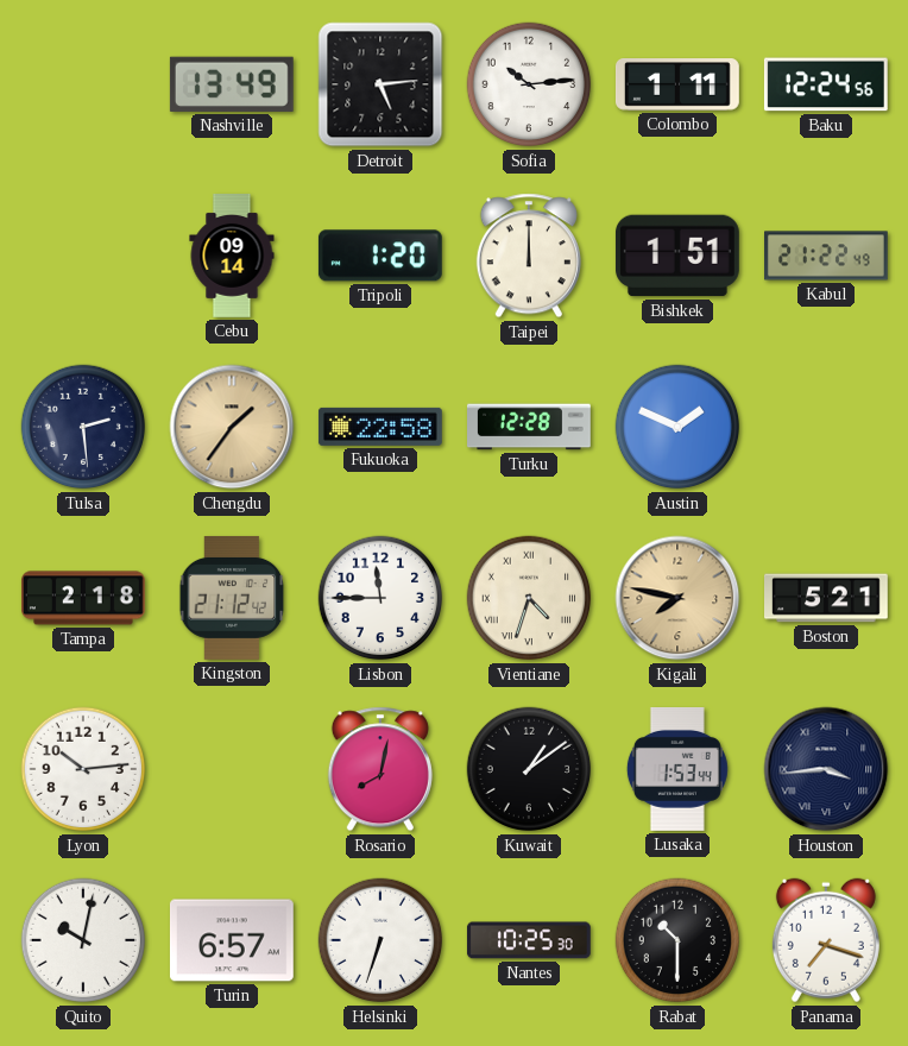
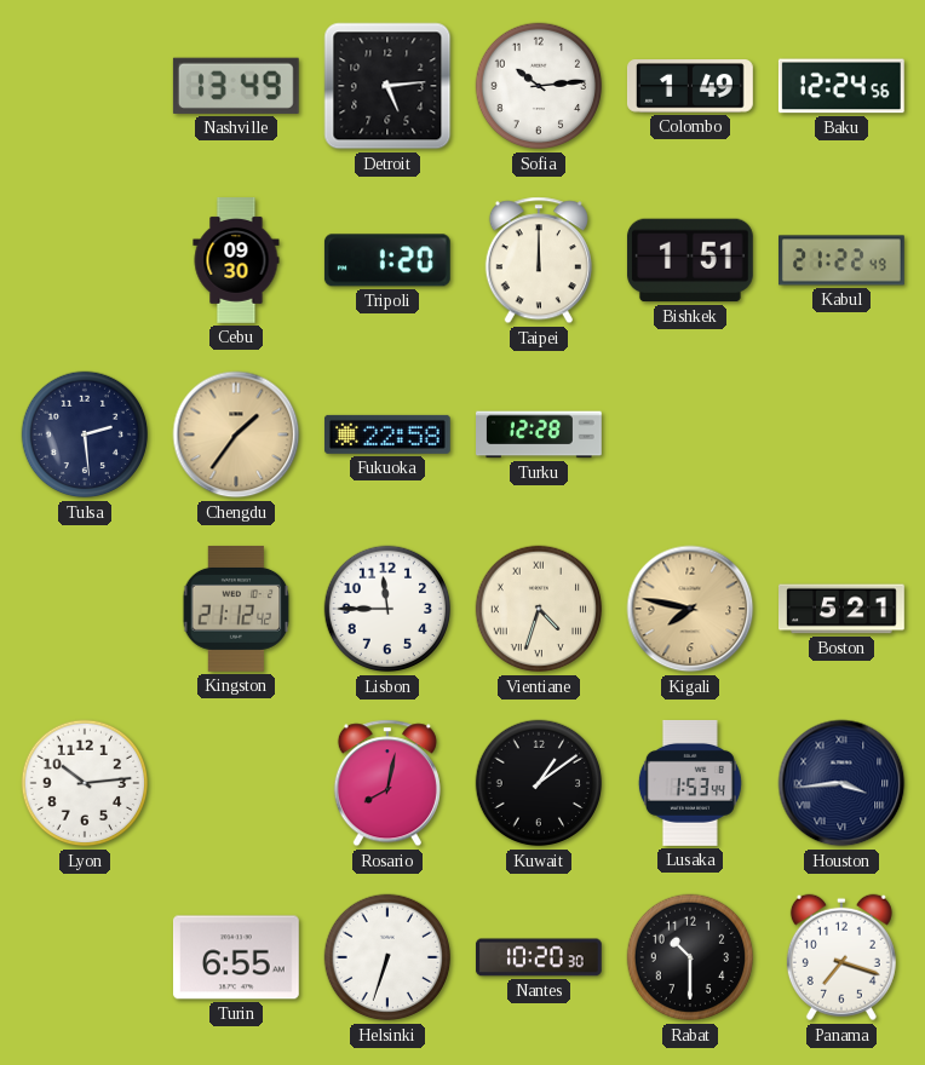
Colombo: 1:11 -> 1:49 (690, 87)
Cebu: 09:14 -> 09:30 (236, 261)
Austin: 1:49 -> none (677, 427)
Tampa: 2:18 -> none (83, 598)
Quito: 10:02 -> none (83, 940)
Turin: 6:57 -> 6:55 (236, 957)
Nantes: 10:25 -> 10:20 (539, 957)
